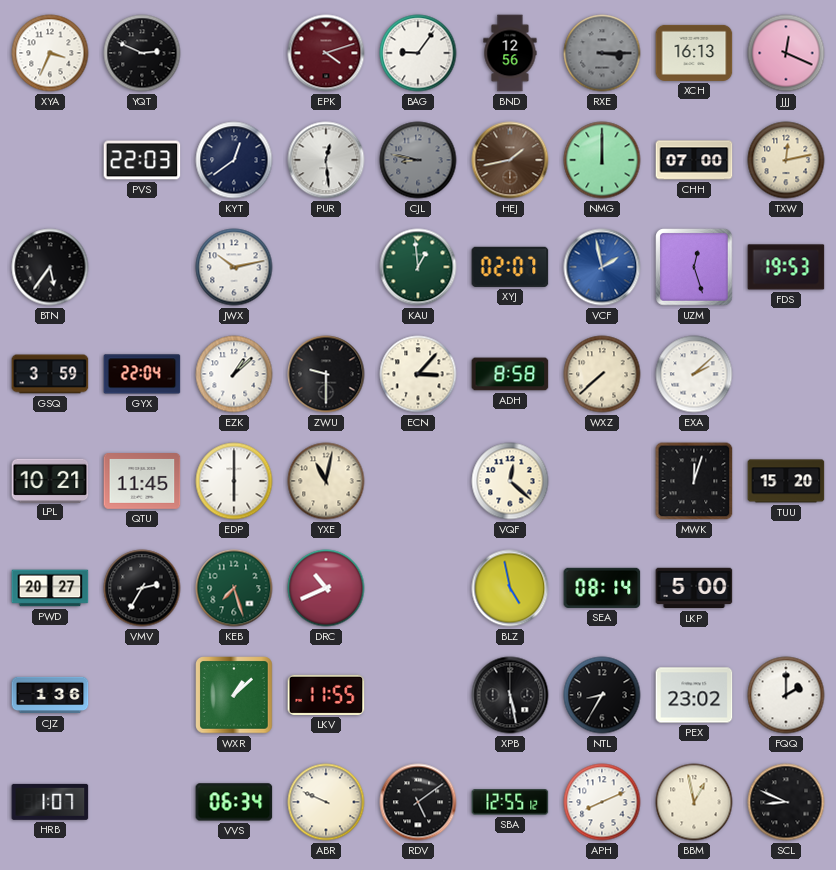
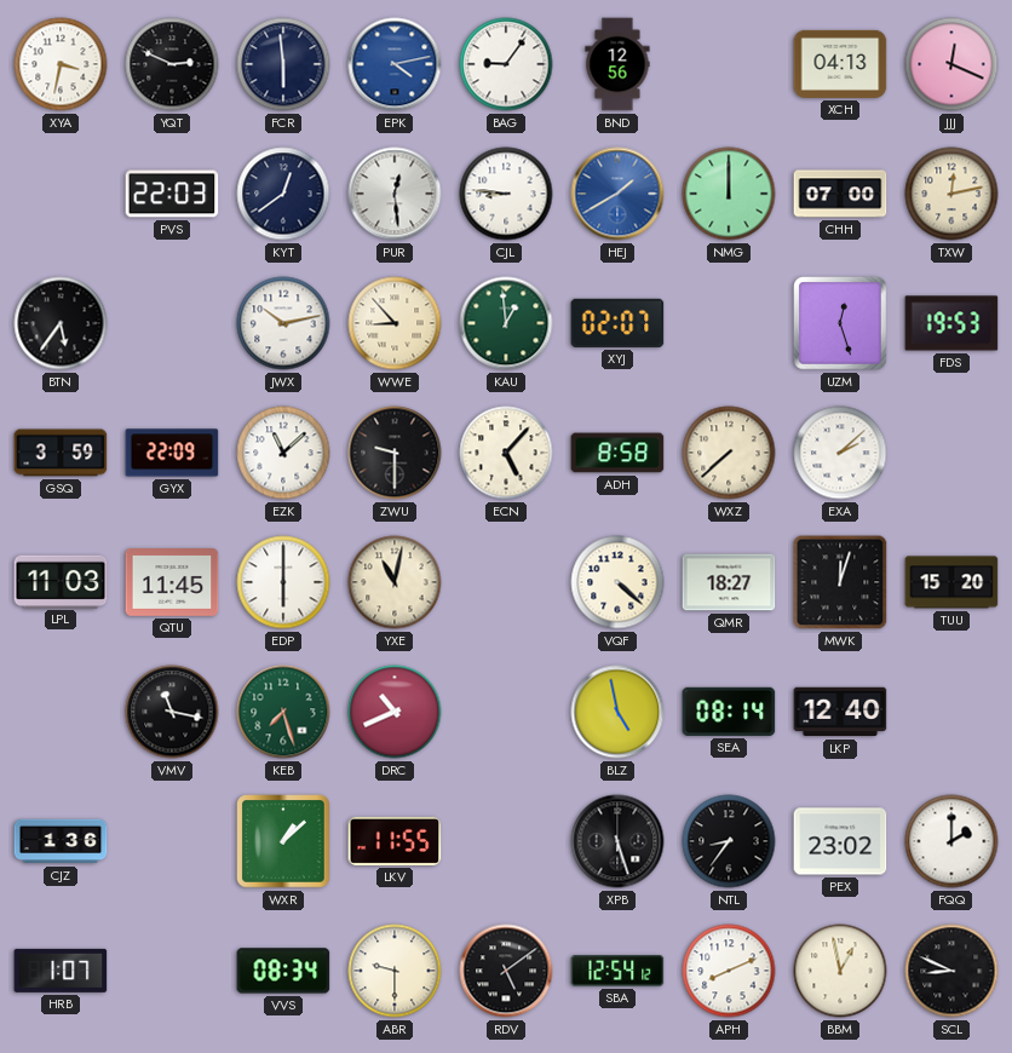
XYA: 3:34 -> 3:32 (61, 64)
FCR: none -> 5:59 (283, 64)
EPK: 4:12 -> 4:13 (395, 64)
EPK dial: burgundy -> blue (395, 64)
RXE: 3:15 -> none (602, 53)
XCH: 16:13 -> 04:13 (840, 64)
CJL: 8:47 -> 8:46 (506, 194)
CJL dial: grey -> white (506, 194)
HEJ: 1:43 -> 1:40 (617, 194)
HEJ dial: brown -> blue (617, 194)
WWE: none -> 8:53 (395, 323)
VCF: 1:58 -> none (602, 267)
GYX: 22:04 -> 22:09 (172, 453)
EZK: 1:08 -> 11:08 (283, 453)
ECN: 3:07 -> 5:07 (506, 453)
LPL: 10:21 -> 11:03 (61, 581)
VQF: 12:22 -> 4:22 (617, 582)
QMR: none -> 18:27 (729, 582)
PWD: 20:27 -> none (50, 588)
VMV: 2:35 -> 11:17 (172, 712)
LKP: 5:00 -> 12:40 (840, 712)
XPB: 5:28 -> 5:27 (617, 841)
NTL: 8:35 -> 8:36 (729, 841)
VVS: 06:34 -> 08:34 (283, 971)
ABR: 9:49 -> 9:30 (395, 971)
SBA: 12:55 -> 12:54 (617, 971)
